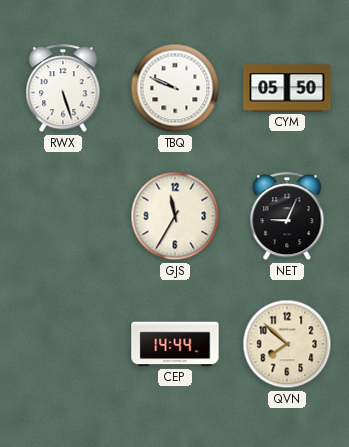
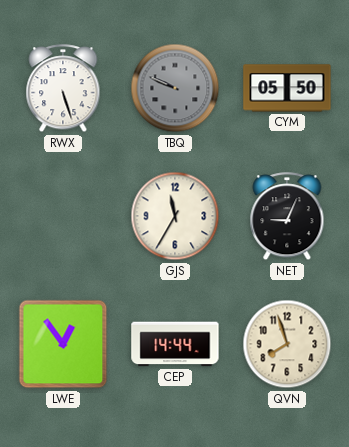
TBQ dial: white -> grey (175, 88)
LWE: none -> 12:54 (63, 344)
QVN: 7:52 -> 7:57 (287, 344)
